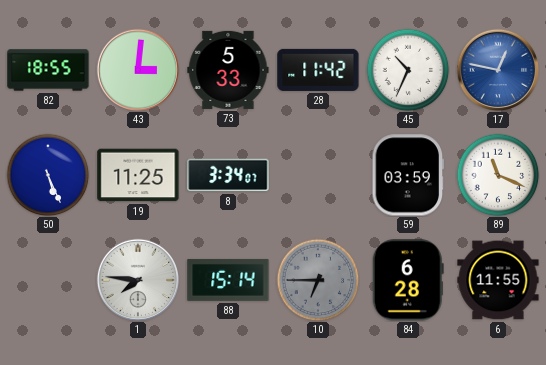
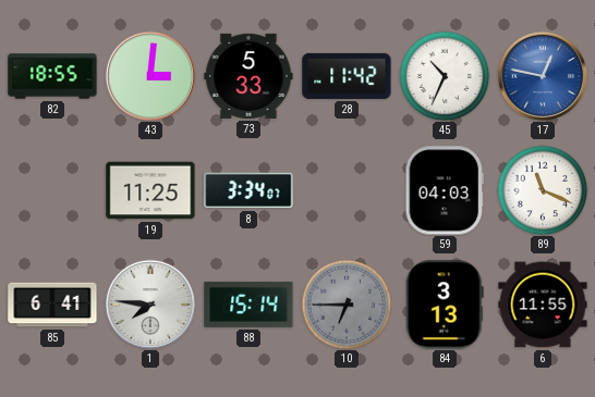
50: 5:26 -> none (48, 175)
59: 03:59 -> 04:03 (445, 190)
85: none -> 6:41 (52, 305)
84: 6:28 -> 3:13 (445, 305)
